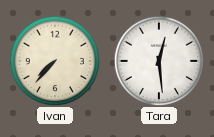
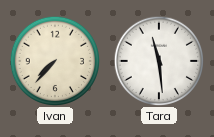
Tara: 12:29 -> 11:29 (158, 60)
